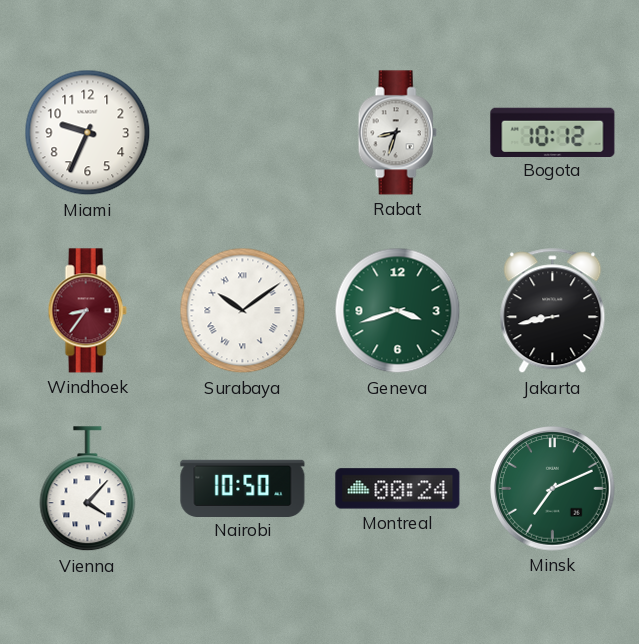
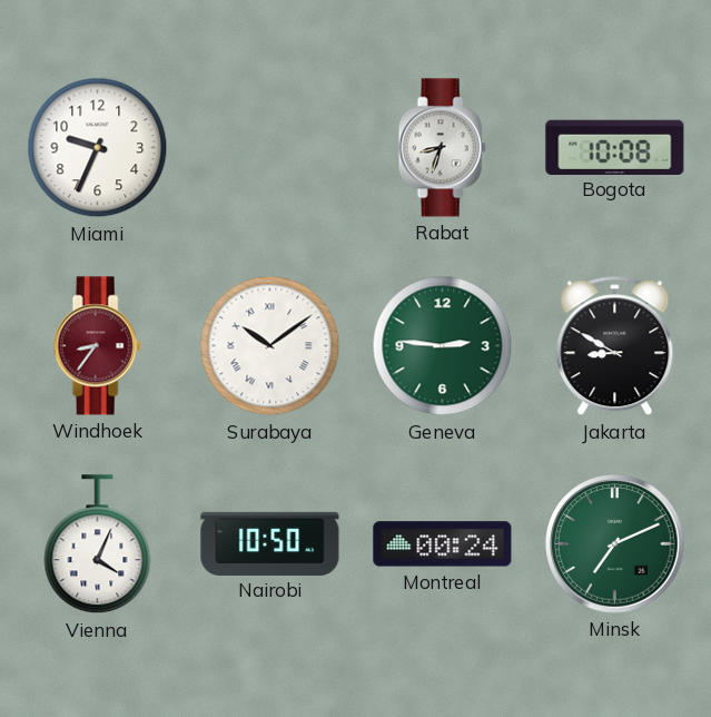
Bogota: 10:12 -> 10:08 (615, 147)
Geneva: 3:42 -> 2:46 (443, 346)
Jakarta: 8:43 -> 8:50 (615, 346)
Vienna: 4:07 -> 4:04 (98, 544)
